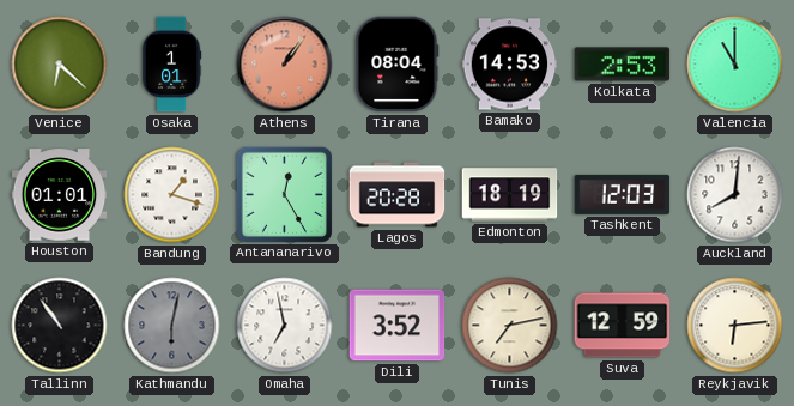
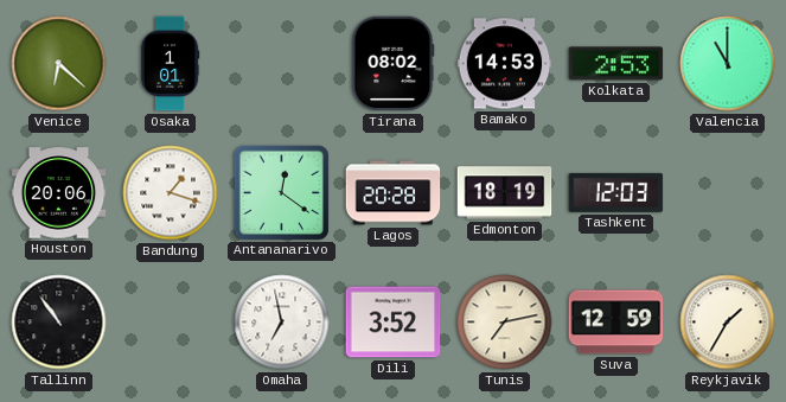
Athens: 1:06 -> none (285, 65)
Tirana: 08:04 -> 08:02 (394, 64)
Houston: 01:01 -> 20:06 (59, 193)
Antananarivo: 12:25 -> 12:21 (281, 192)
Auckland: 8:01 -> none (735, 195)
Kathmandu: 6:02 -> none (172, 326)
Reykjavik: 6:14 -> 1:35 (728, 323)
